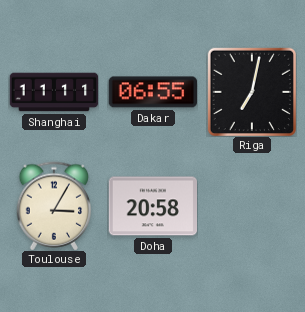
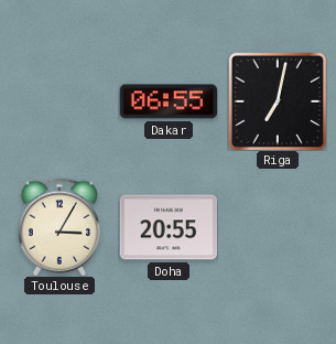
Shanghai: 11:11 -> none (54, 92)
Doha: 20:58 -> 20:55 (167, 227)
